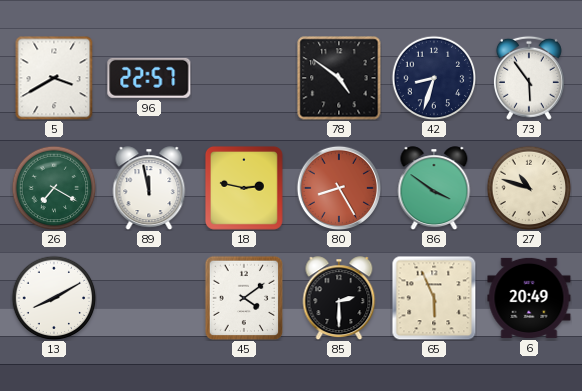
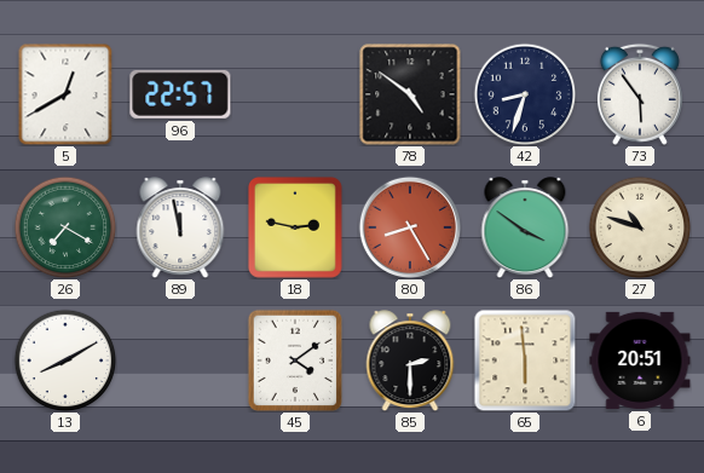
5: 3:40 -> 12:40 (65, 94)
65: 5:56 -> 5:59 (525, 360)
6: 20:49 -> 20:51 (640, 360)
